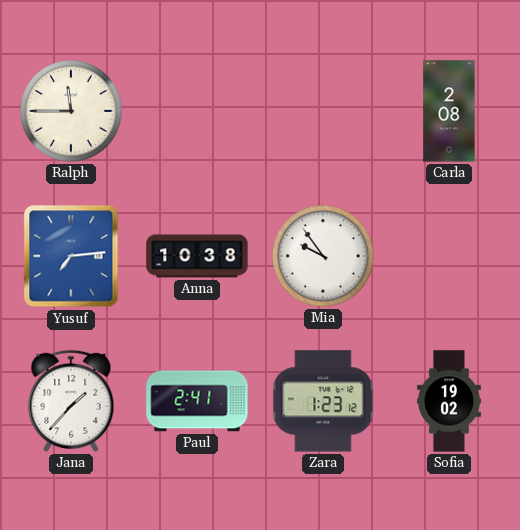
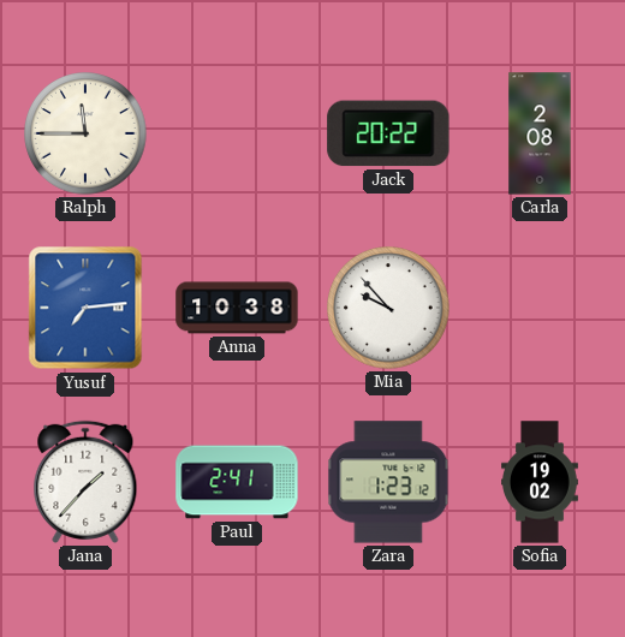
Jack: none -> 20:22 (388, 133)
Mia: 9:54 -> 9:53 (388, 308)
